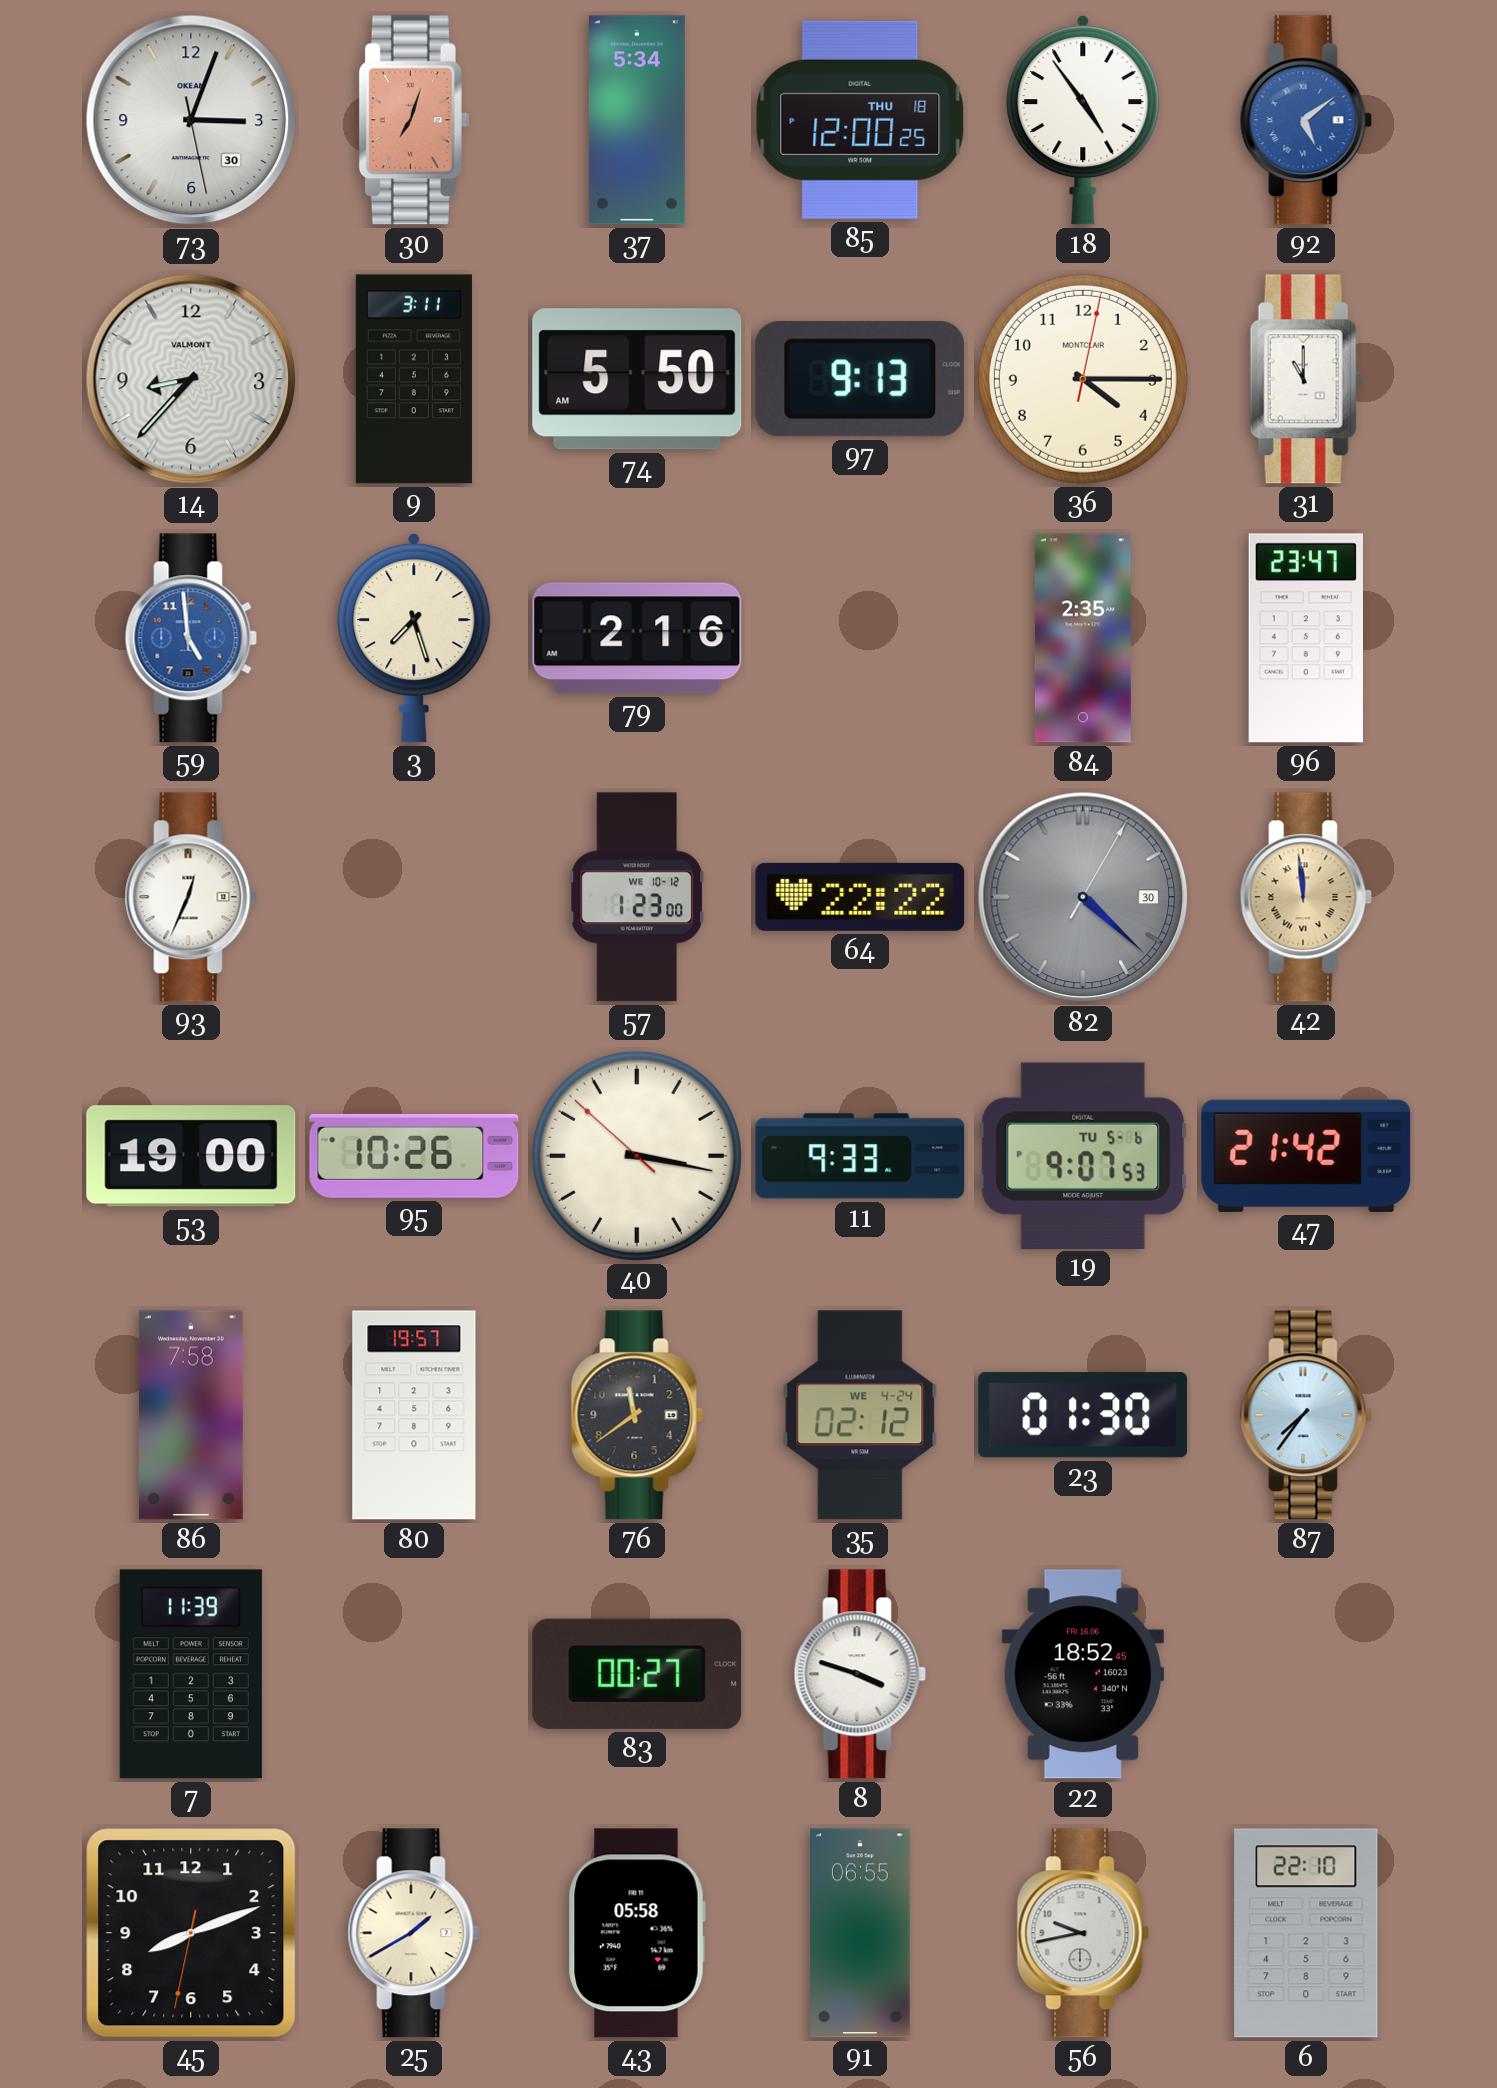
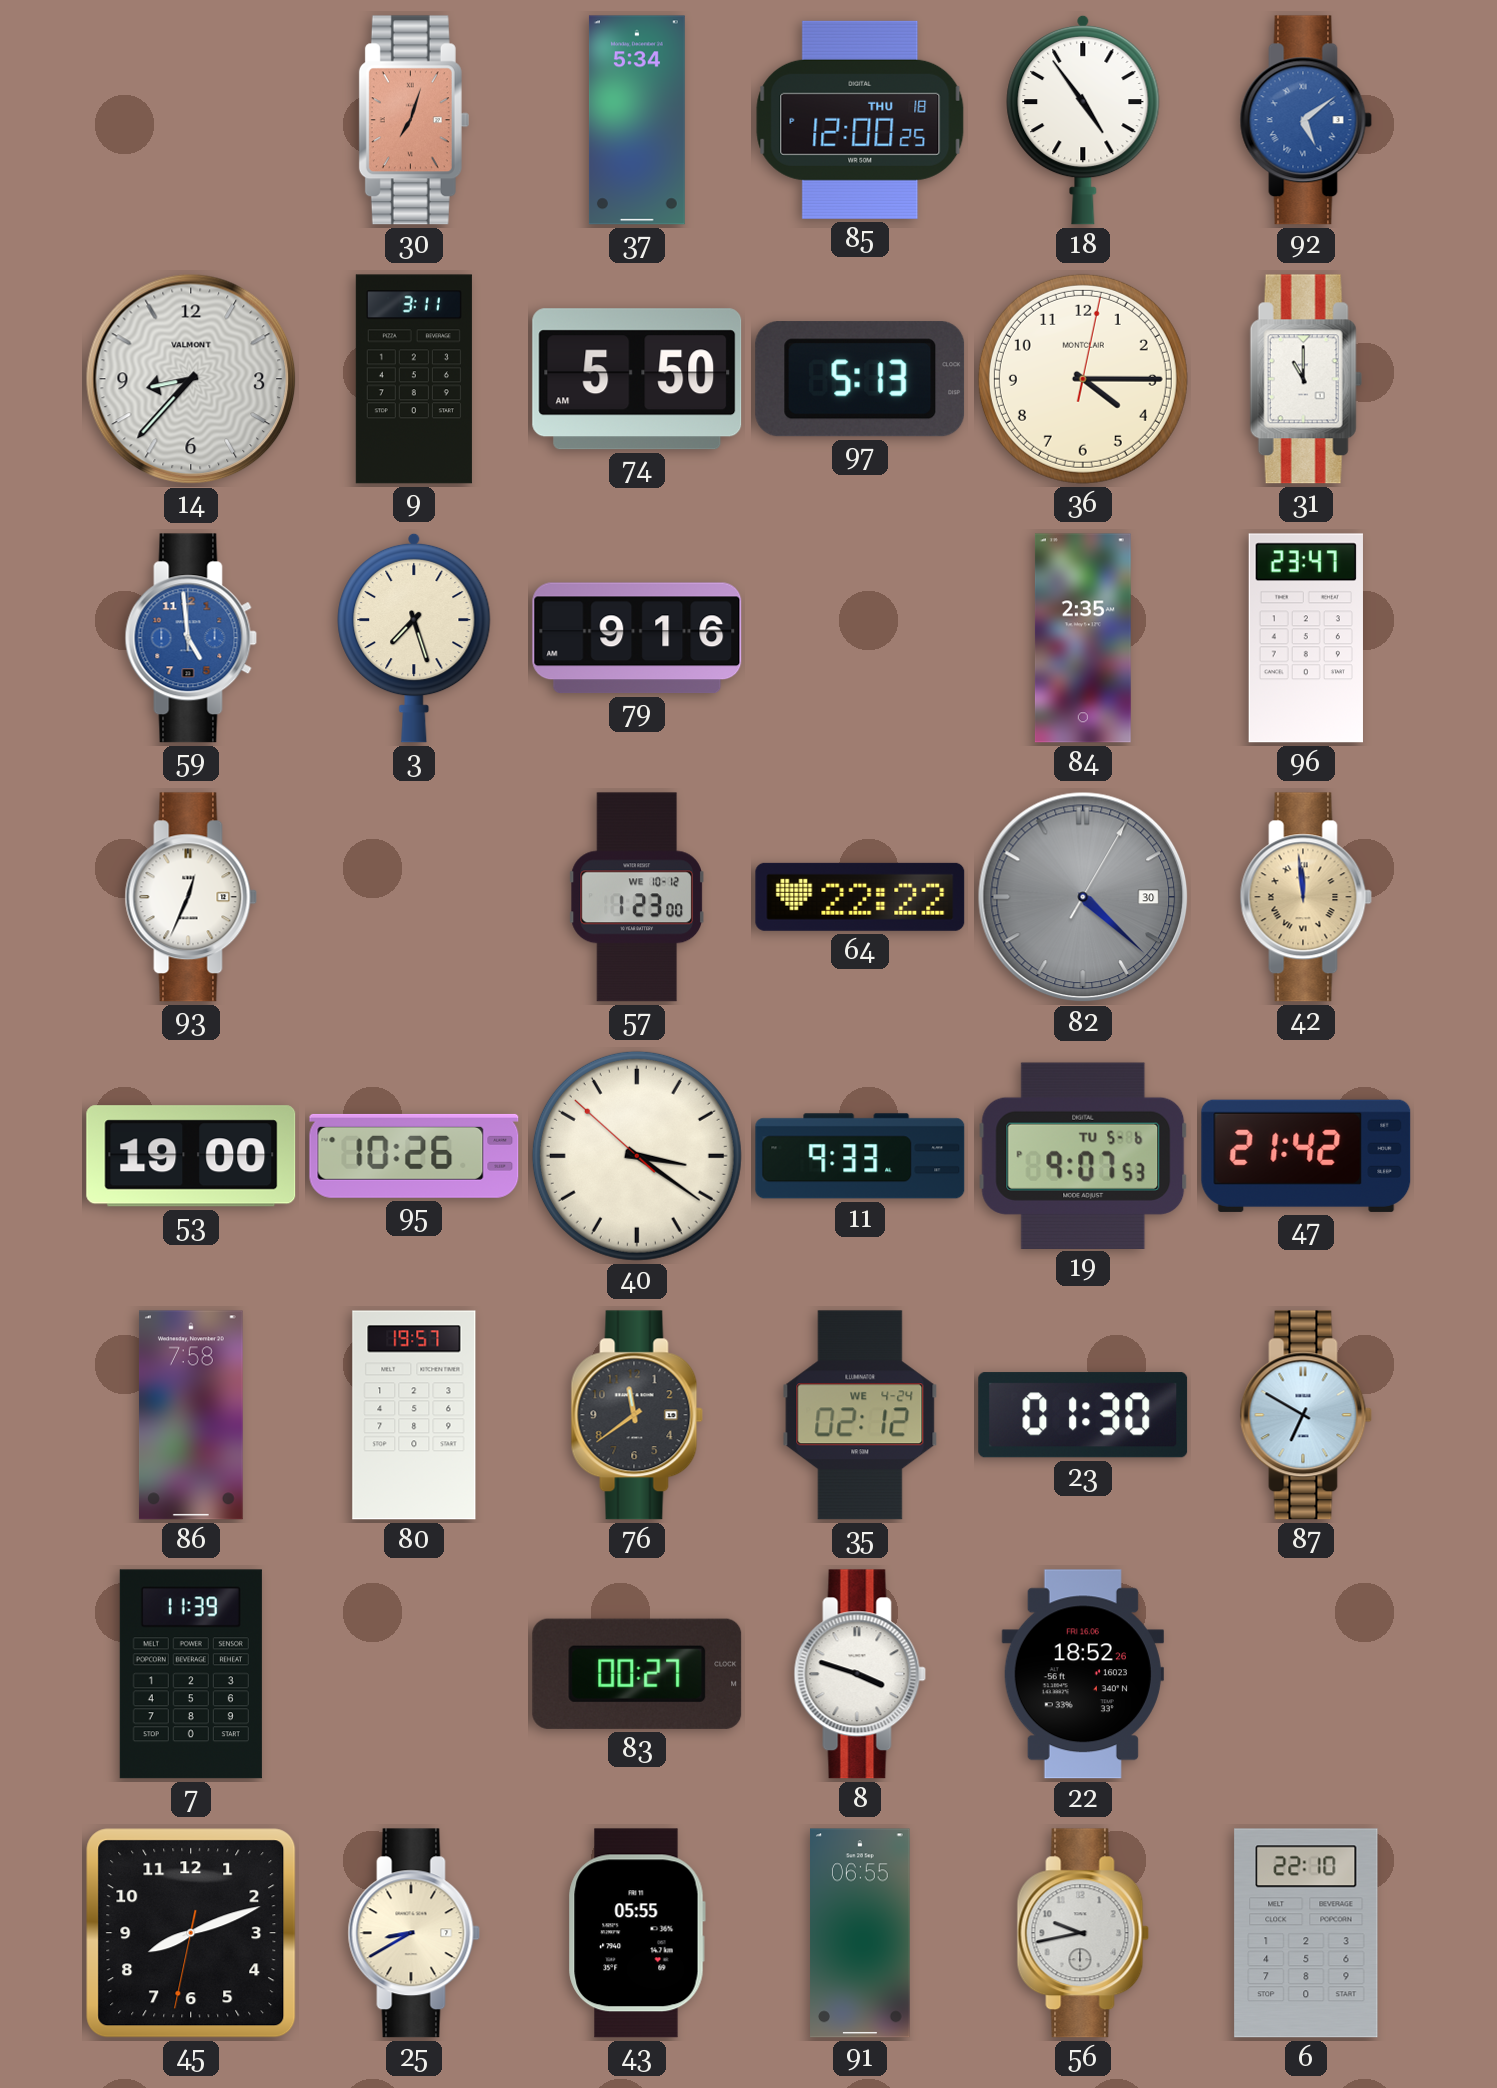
73: 3:03 -> none (191, 120)
97: 9:13 -> 5:13 (860, 379)
79: 2:16 -> 9:16 (637, 638)
40: 3:16 -> 3:20 (637, 1156)
87: 7:36 -> 6:50 (1306, 1415)
22: 18:52:45 -> 18:52:26 (1083, 1674)
25: 1:40 -> 8:40 (414, 1933)
43: 05:58 -> 05:55 (637, 1933)
